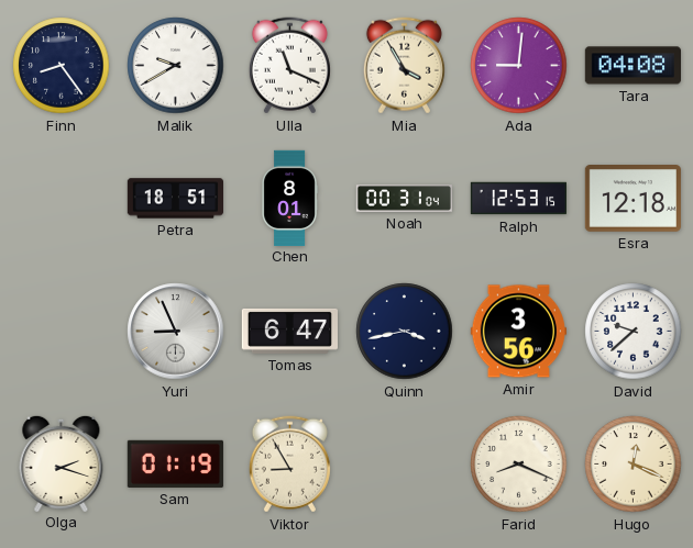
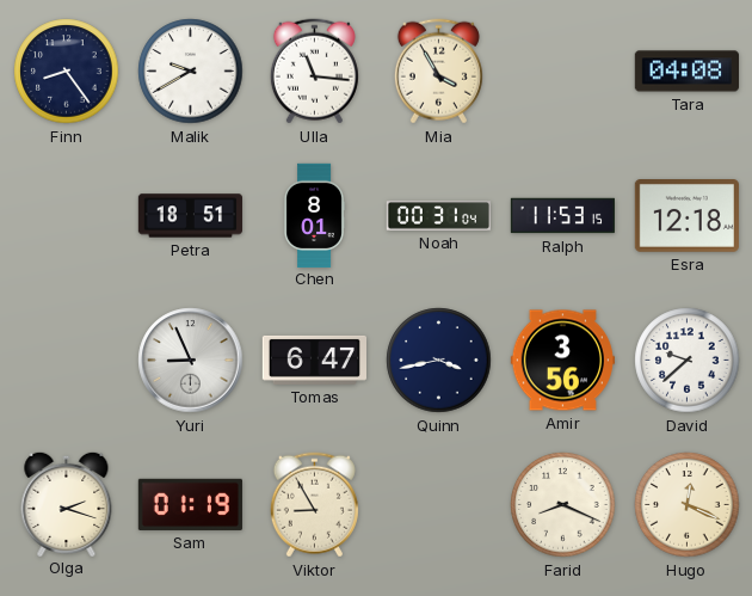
Ulla: 11:19 -> 11:16 (314, 72)
Ada: 9:01 -> none (519, 66)
Ralph: 12:53 -> 11:53 (563, 216)
